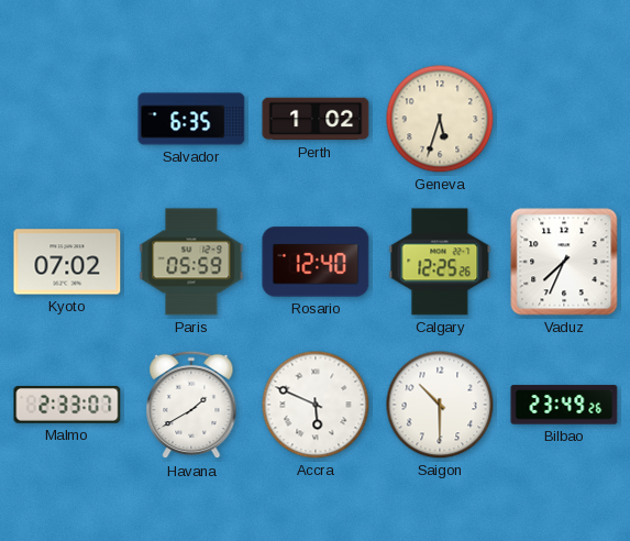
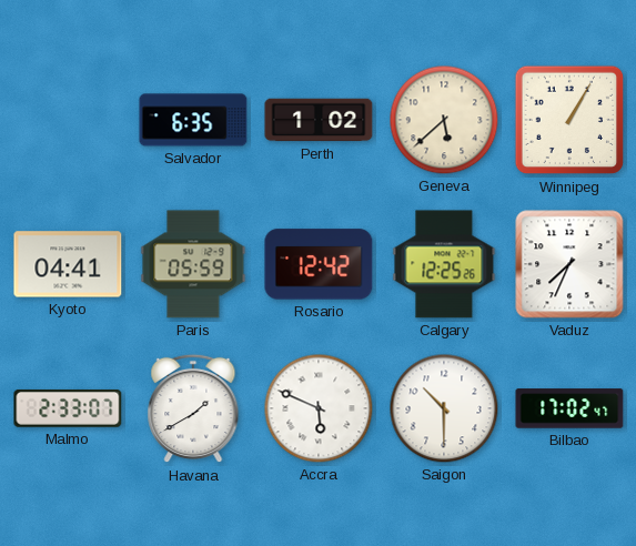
Geneva: 5:33 -> 5:38 (444, 120)
Winnipeg: none -> 1:05 (569, 120)
Kyoto: 07:02 -> 04:41 (68, 264)
Rosario: 12:40 -> 12:42 (319, 264)
Bilbao: 23:49 -> 17:02 (569, 408)
